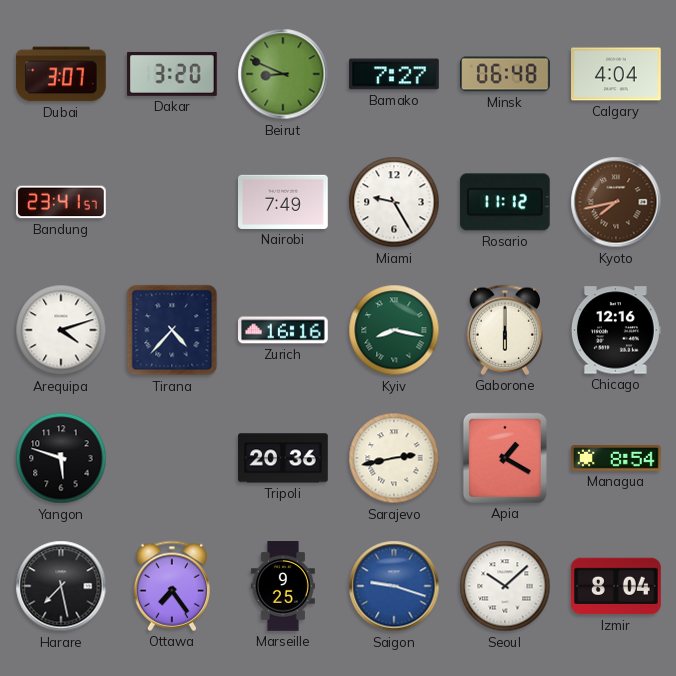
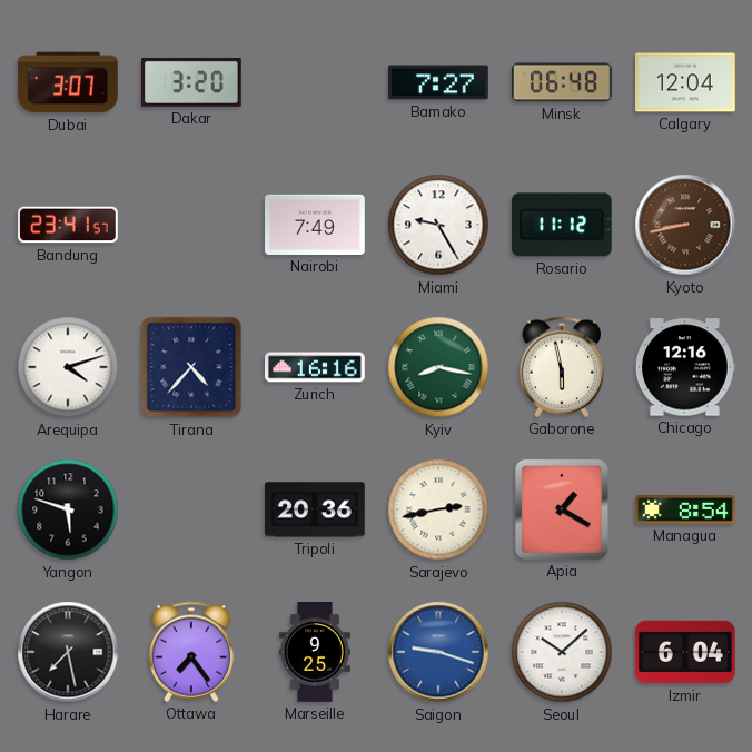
Beirut: 8:49 -> none (283, 74)
Calgary: 4:04 -> 12:04 (686, 82)
Kyoto: 7:43 -> 8:43 (685, 225)
Gaborone: 6:00 -> 5:58 (561, 367)
Izmir: 8:04 -> 6:04 (686, 652)
